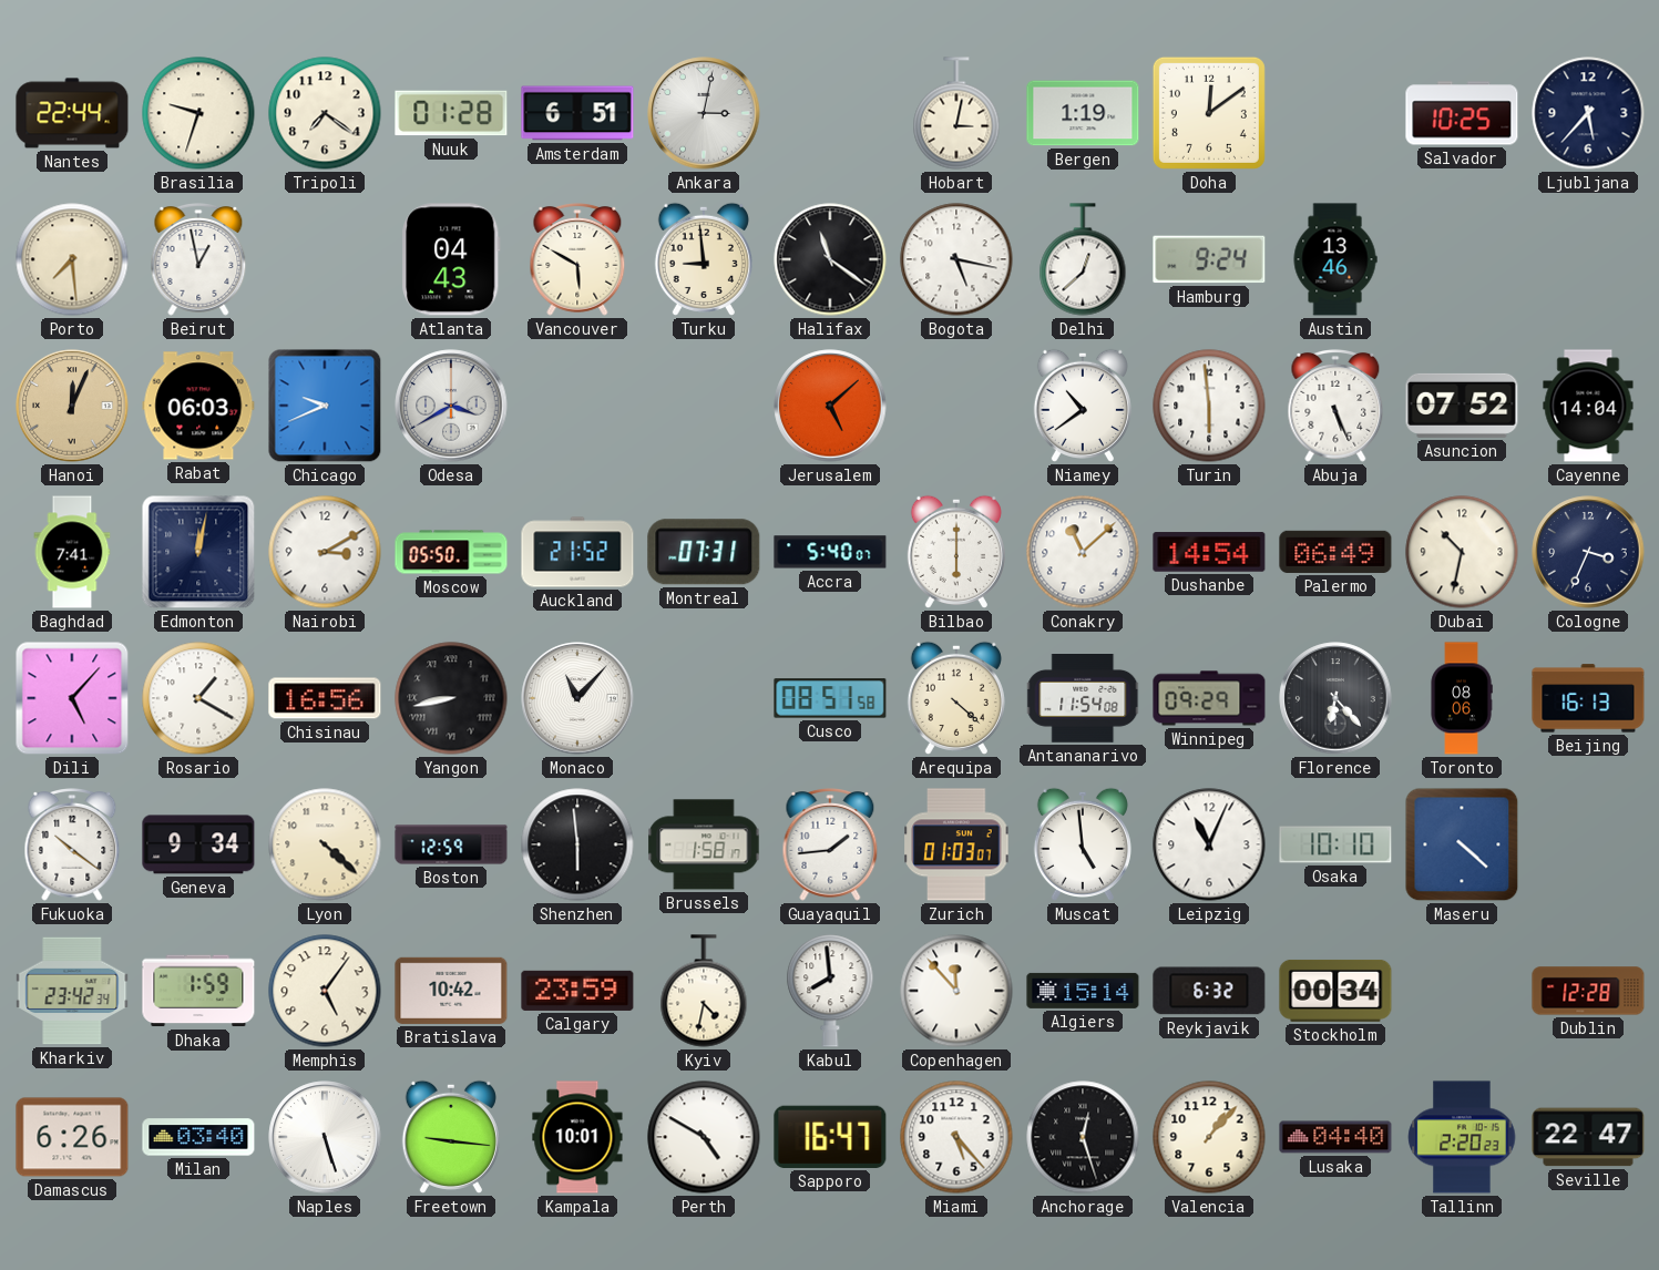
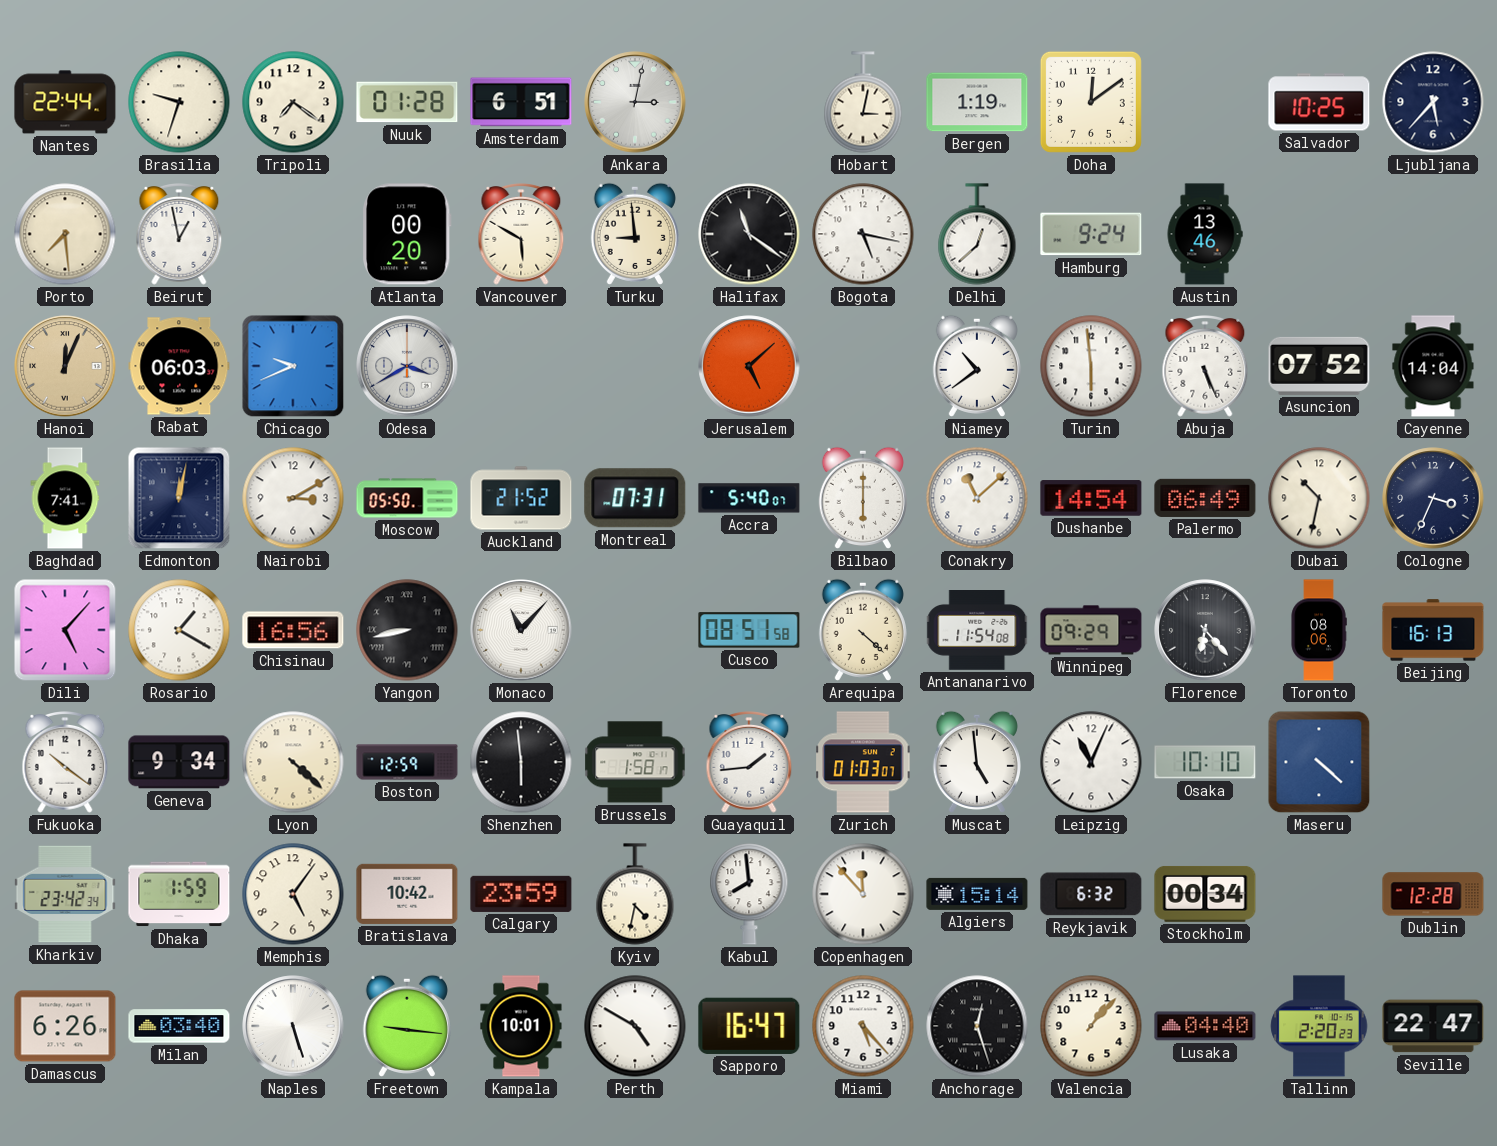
Atlanta: 04:43 -> 00:20 (408, 234)
